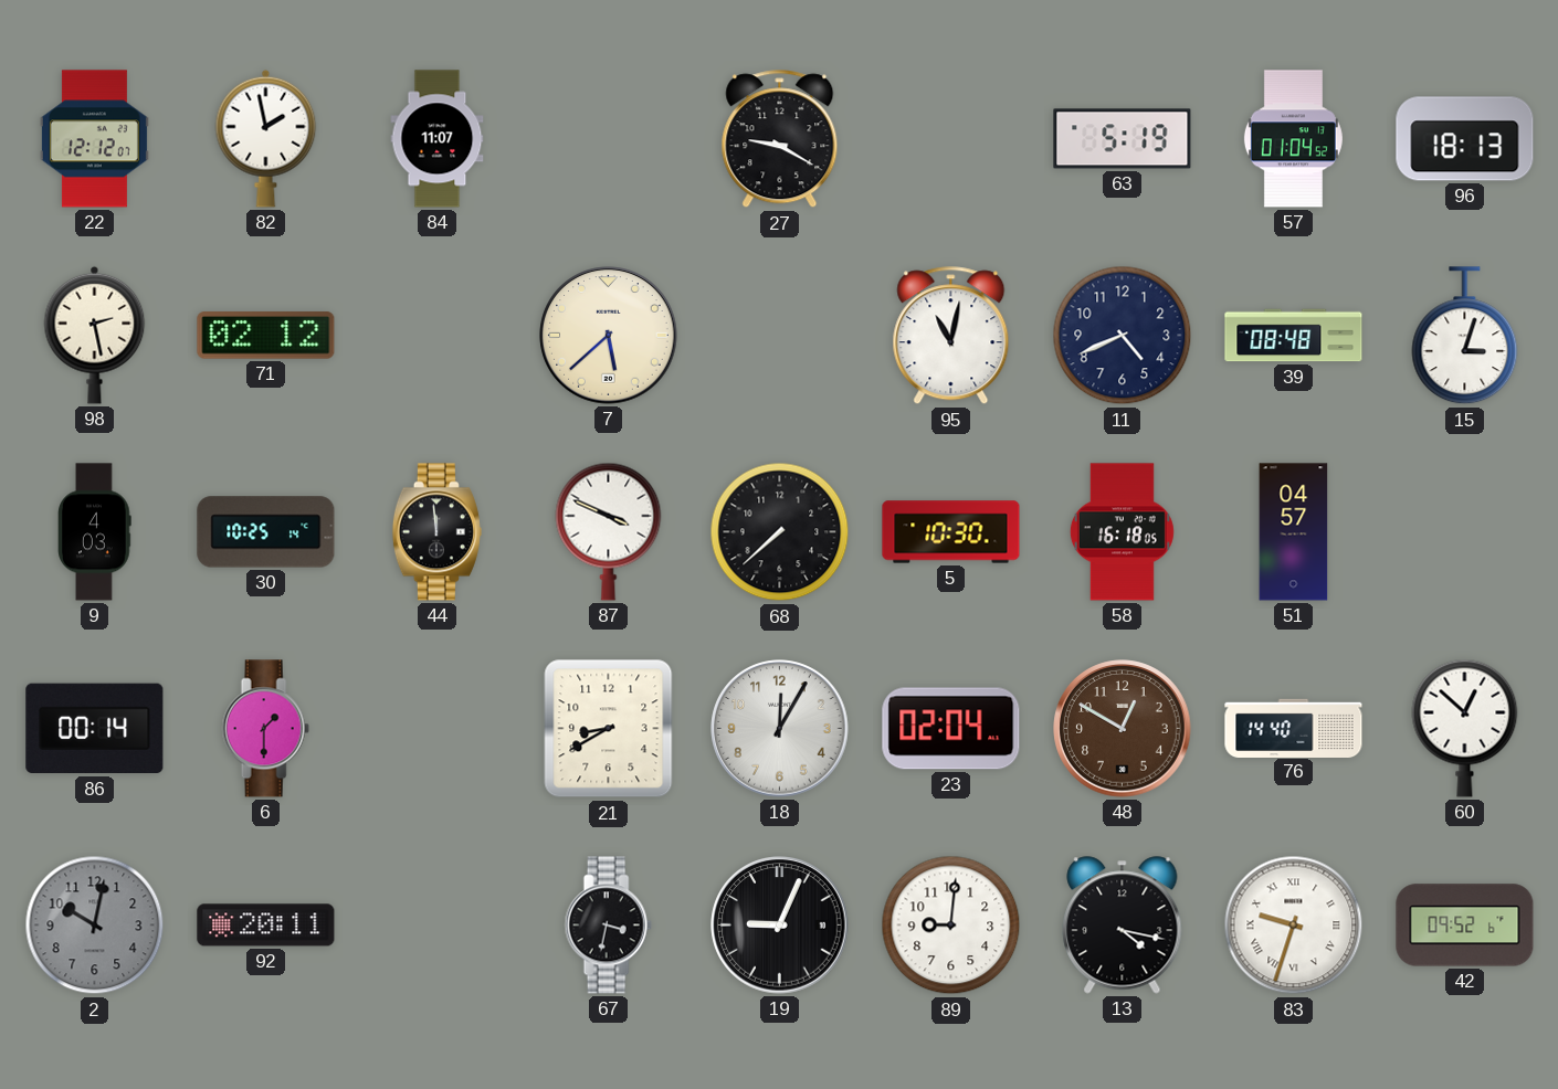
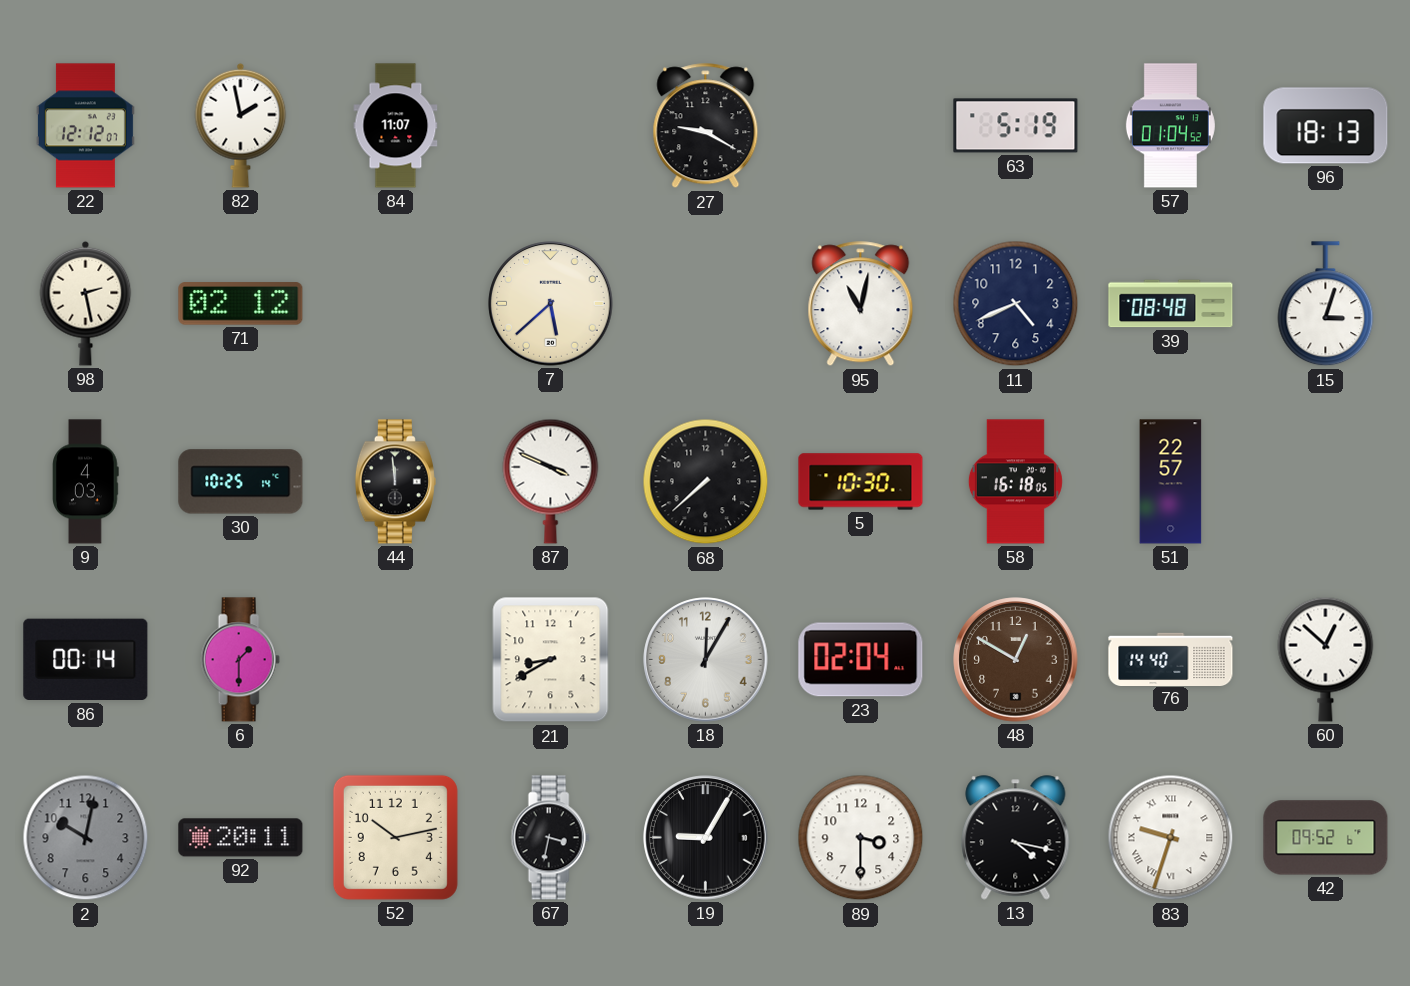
51: 04:57 -> 22:57 (1171, 482)
52: none -> 10:13 (395, 837)
19: 9:04 -> 9:05 (706, 838)
89: 9:01 -> 3:30 (861, 838)
